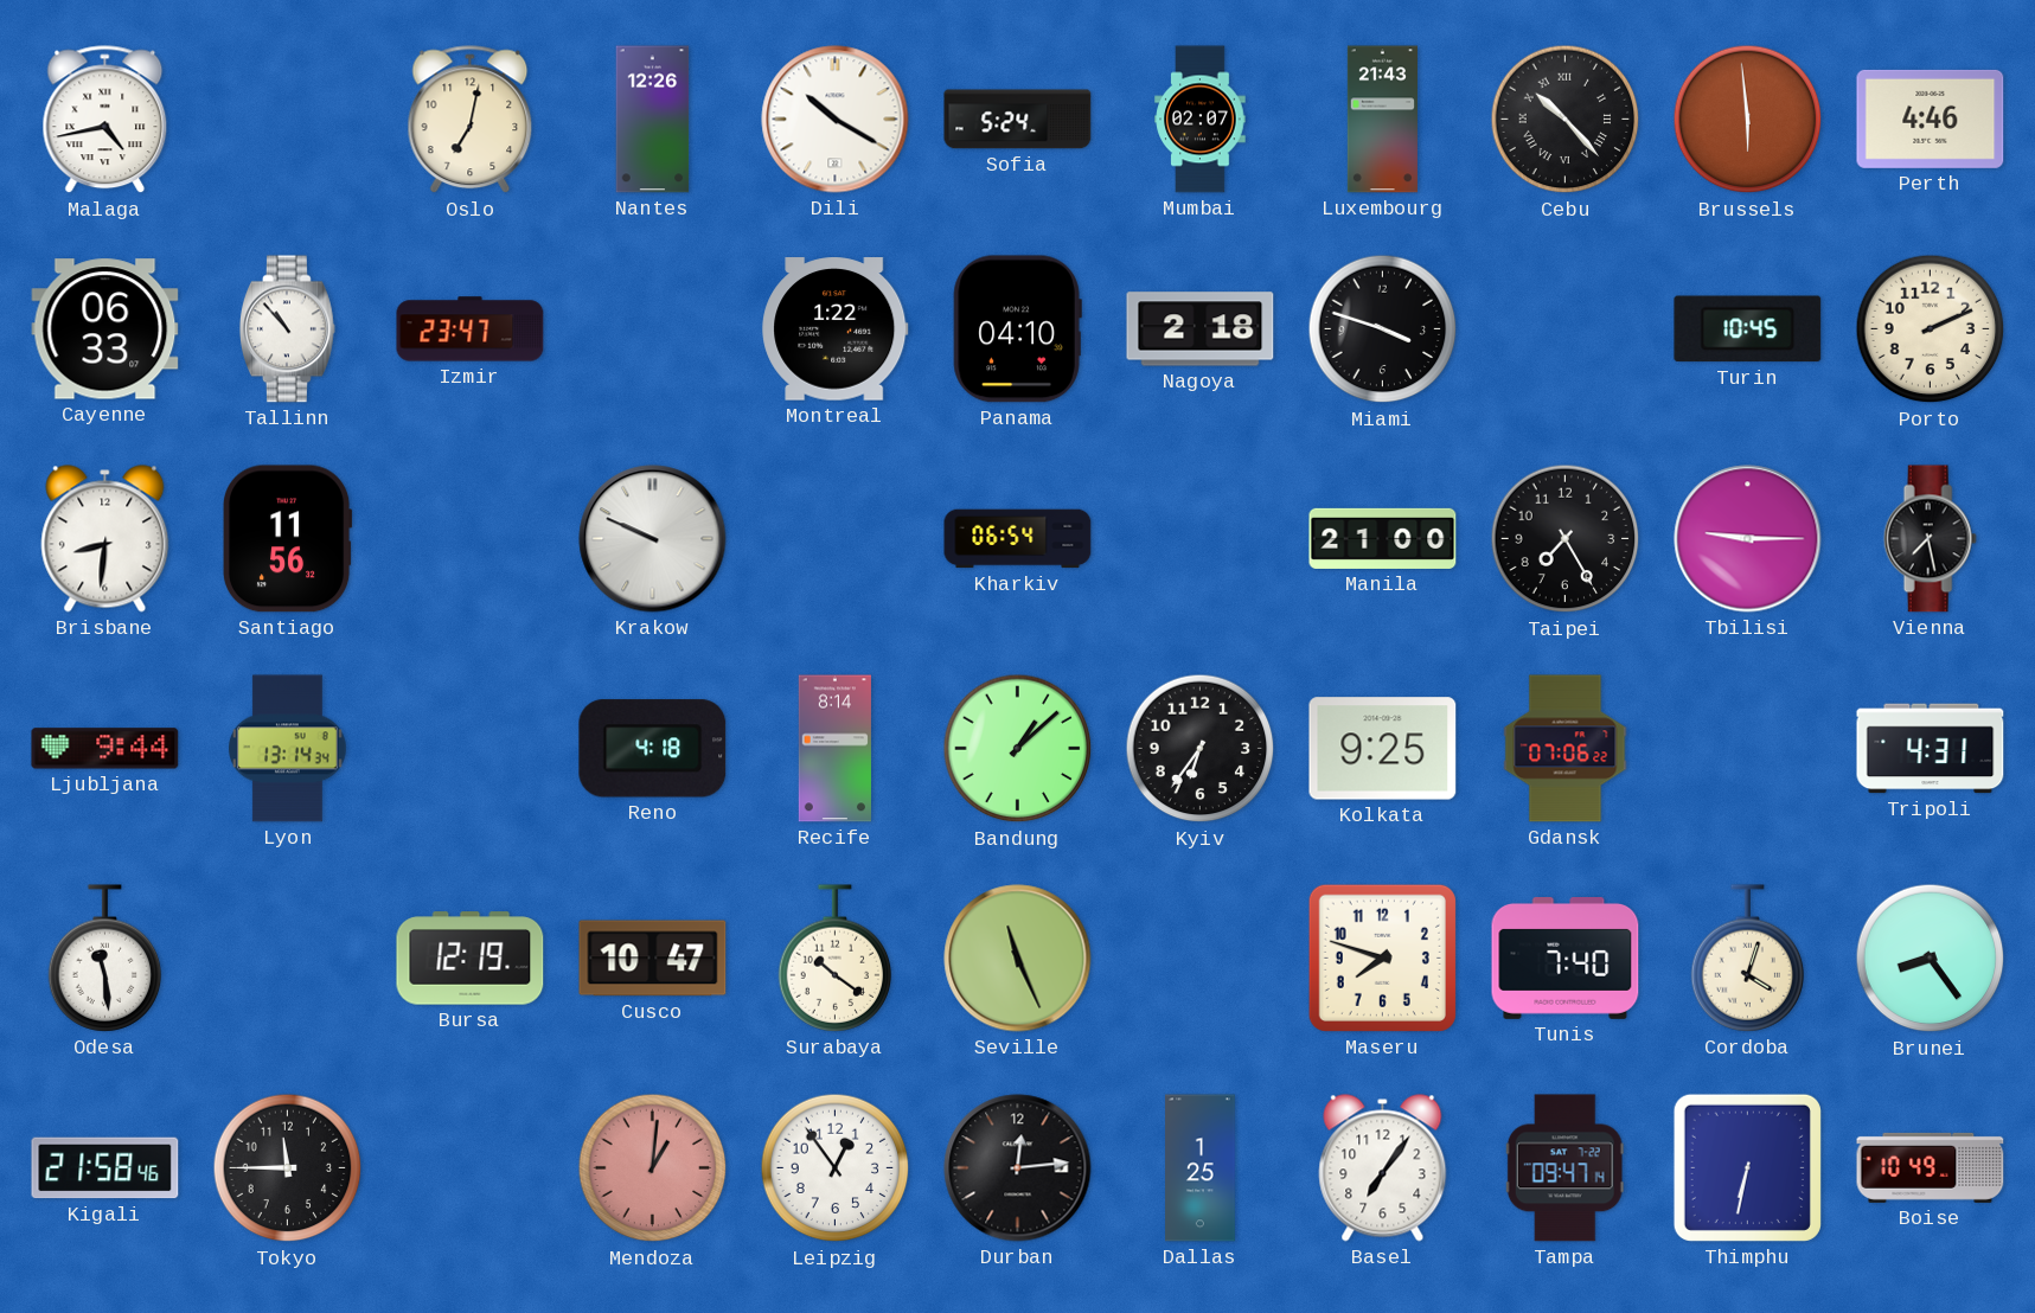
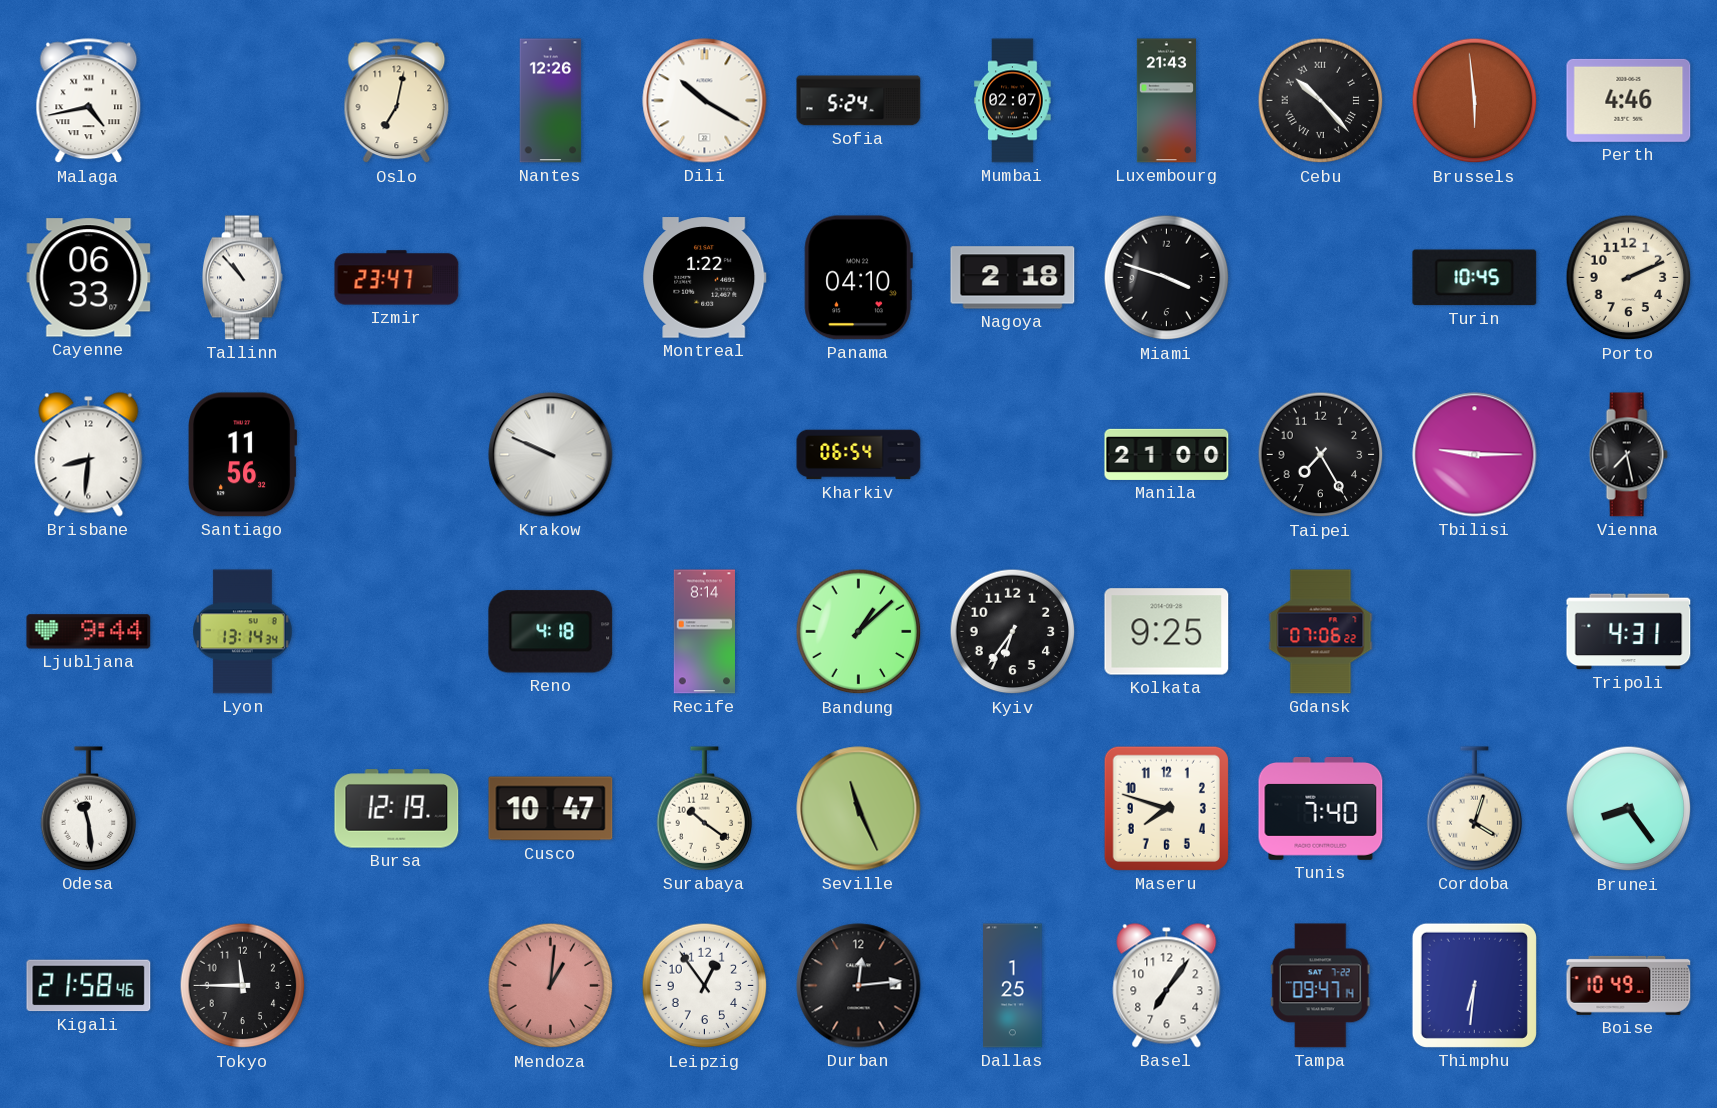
Thimphu: 6:32 -> 6:31 (1474, 985)
